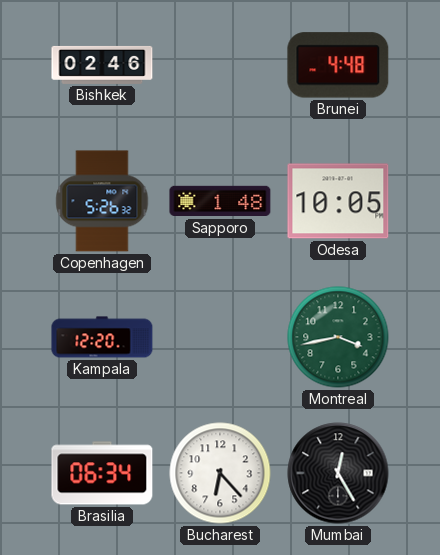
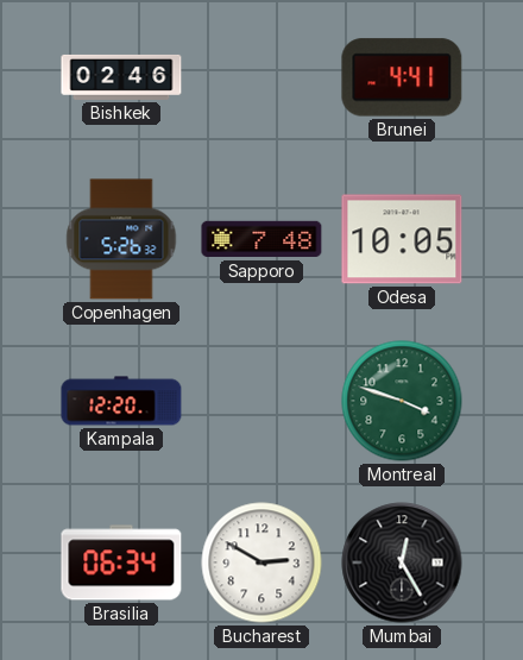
Brunei: 4:48 -> 4:41 (402, 77)
Sapporo: 1:48 -> 7:48 (261, 239)
Montreal: 3:43 -> 3:48 (402, 401)
Bucharest: 6:23 -> 2:50 (261, 562)
